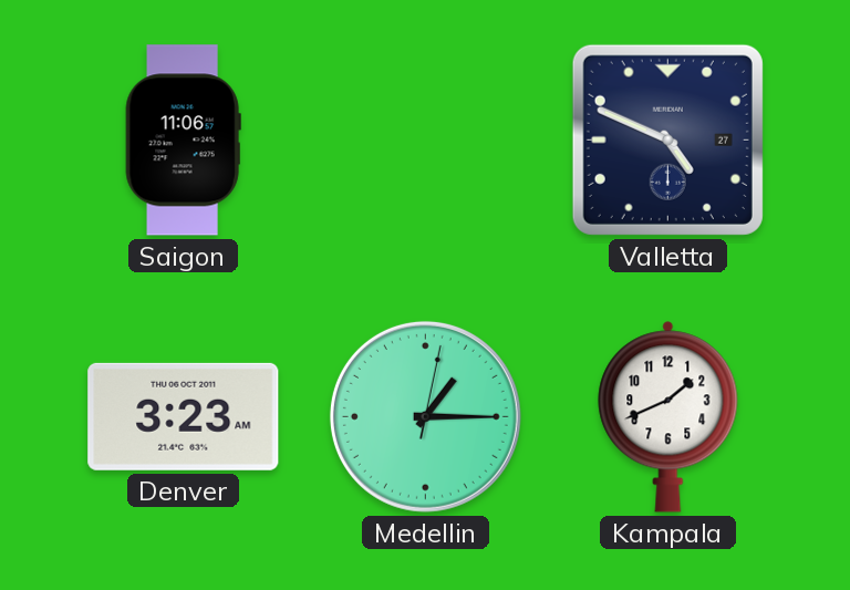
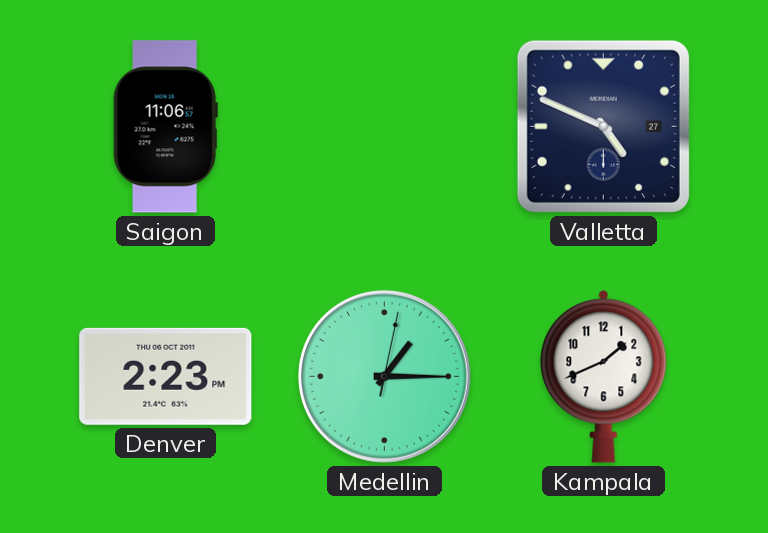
Denver: 3:23 -> 2:23 (166, 376)
